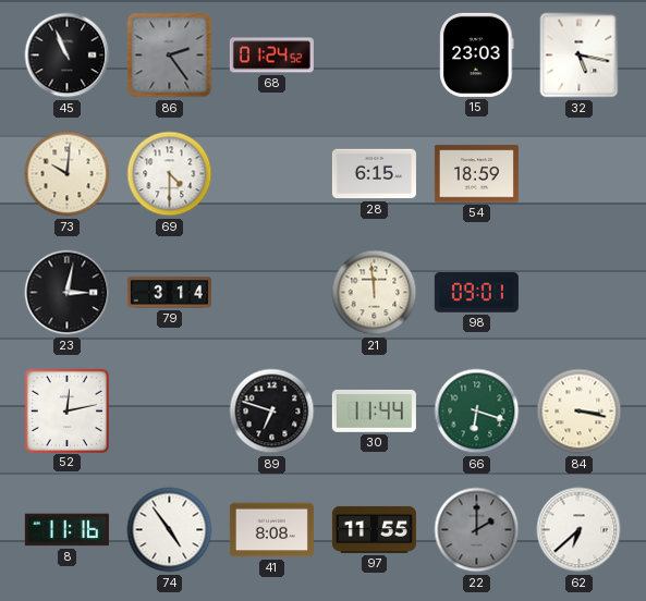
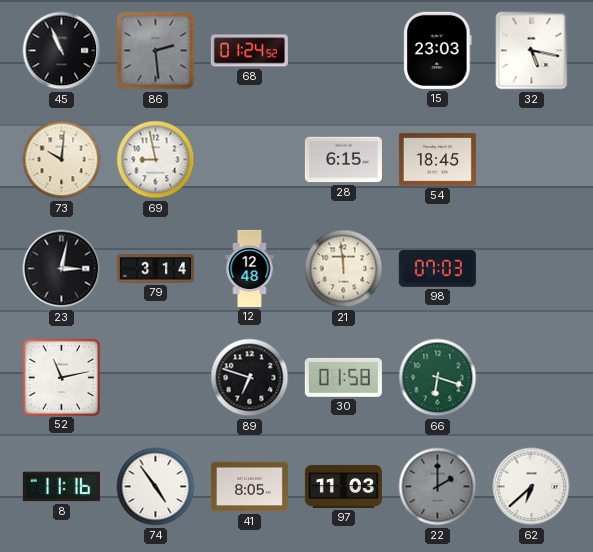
86: 2:24 -> 2:29 (156, 51)
69: 4:30 -> 8:58 (156, 160)
54: 18:59 -> 18:45 (437, 160)
12: none -> 12:48 (250, 268)
98: 09:01 -> 07:03 (437, 268)
52: 12:13 -> 11:13 (61, 377)
30: 11:44 -> 01:58 (343, 377)
84: 3:17 -> none (580, 412)
41: 8:08 -> 8:05 (249, 487)
97: 11:55 -> 11:03 (343, 486)
